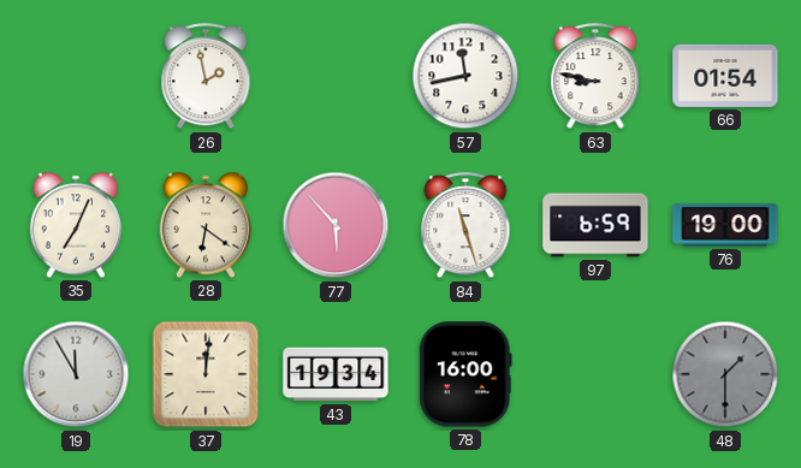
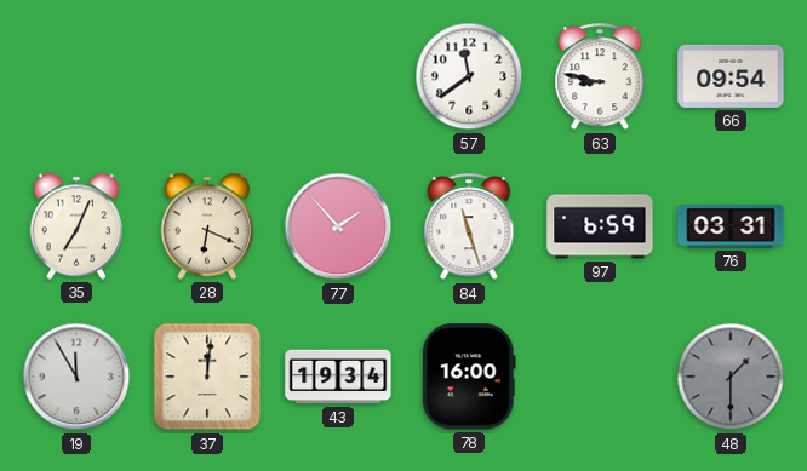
26: 1:58 -> none (206, 77)
57: 11:43 -> 11:39 (469, 76)
66: 01:54 -> 09:54 (731, 76)
28: 6:21 -> 6:19 (207, 226)
77: 5:53 -> 1:53 (338, 226)
76: 19:00 -> 03:31 (731, 226)
